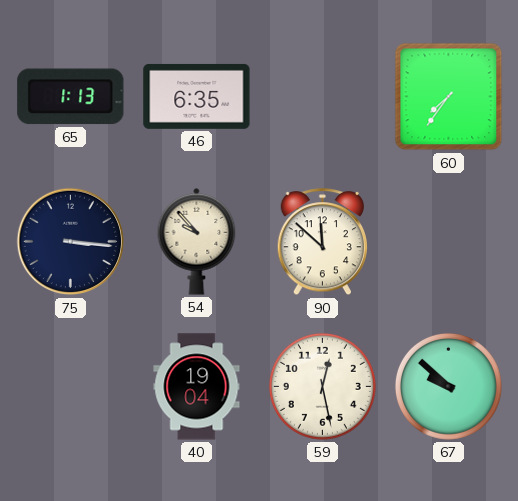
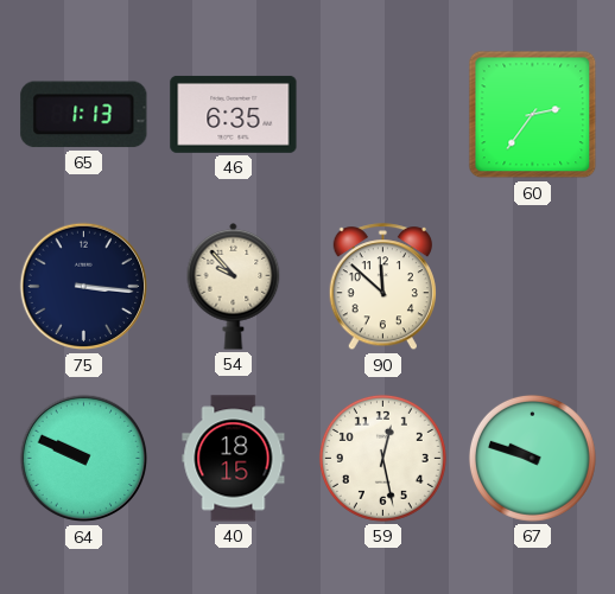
60: 7:36 -> 2:36 (533, 115)
64: none -> 9:49 (84, 459)
40: 19:04 -> 18:15 (234, 459)
67: 9:52 -> 9:48 (532, 458)
